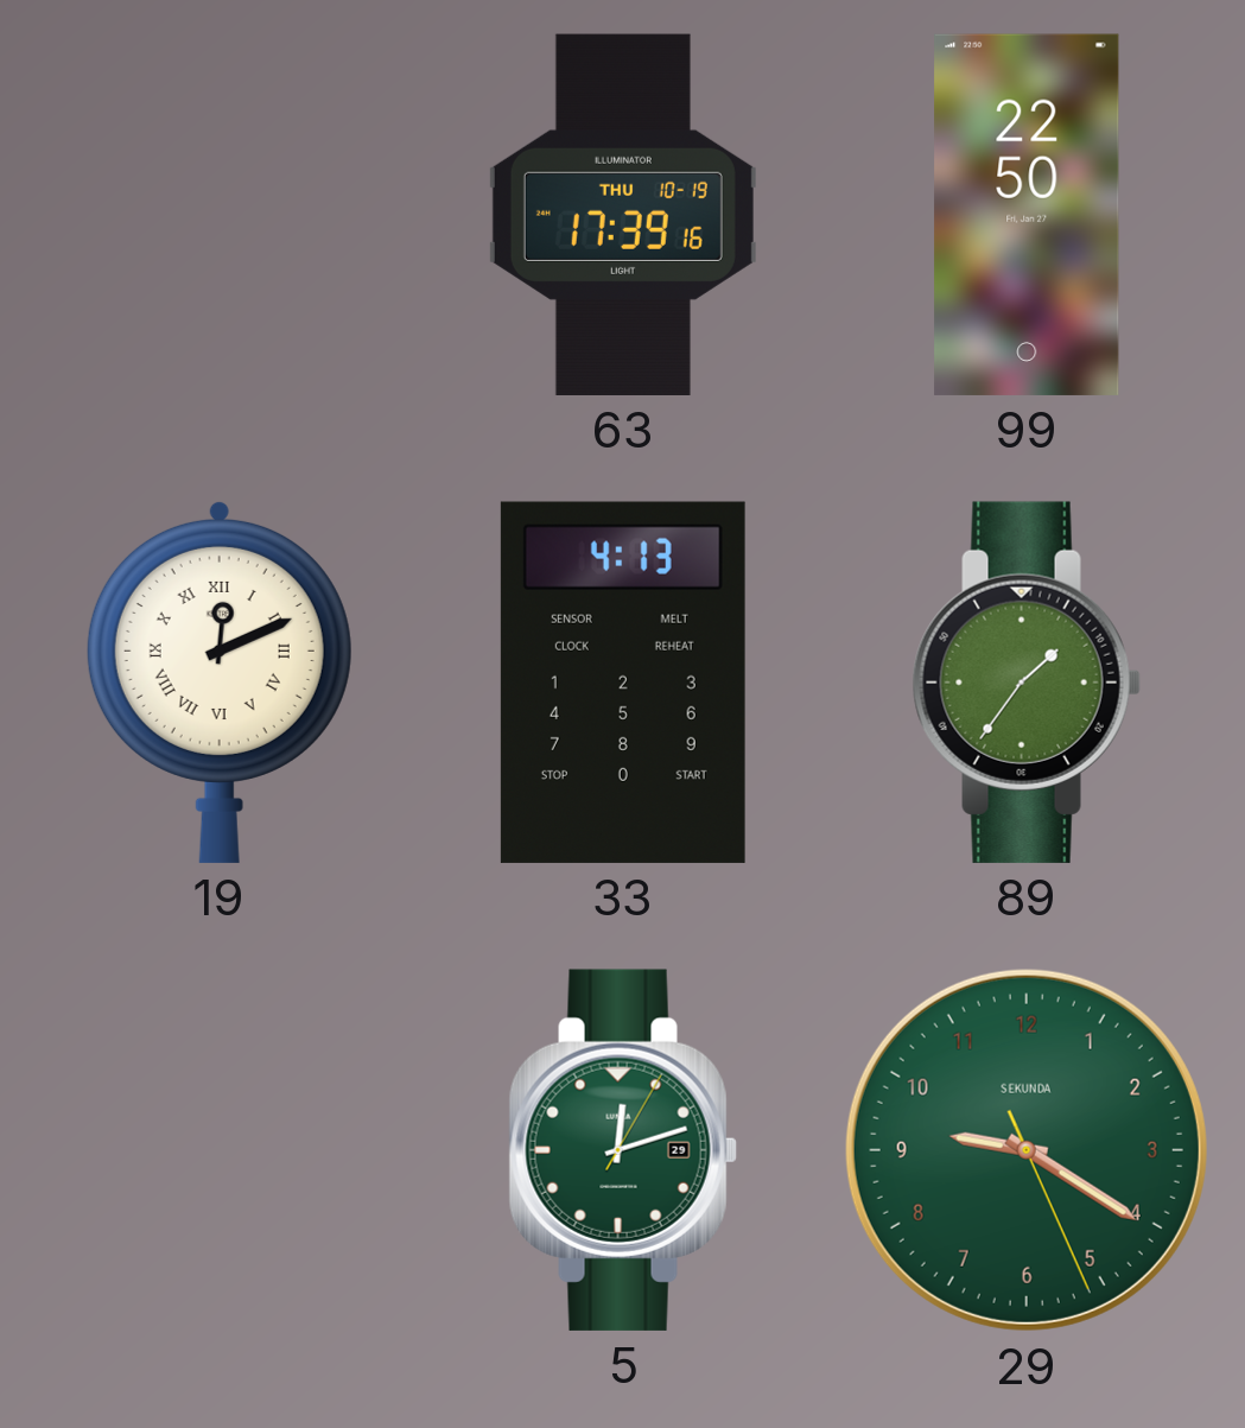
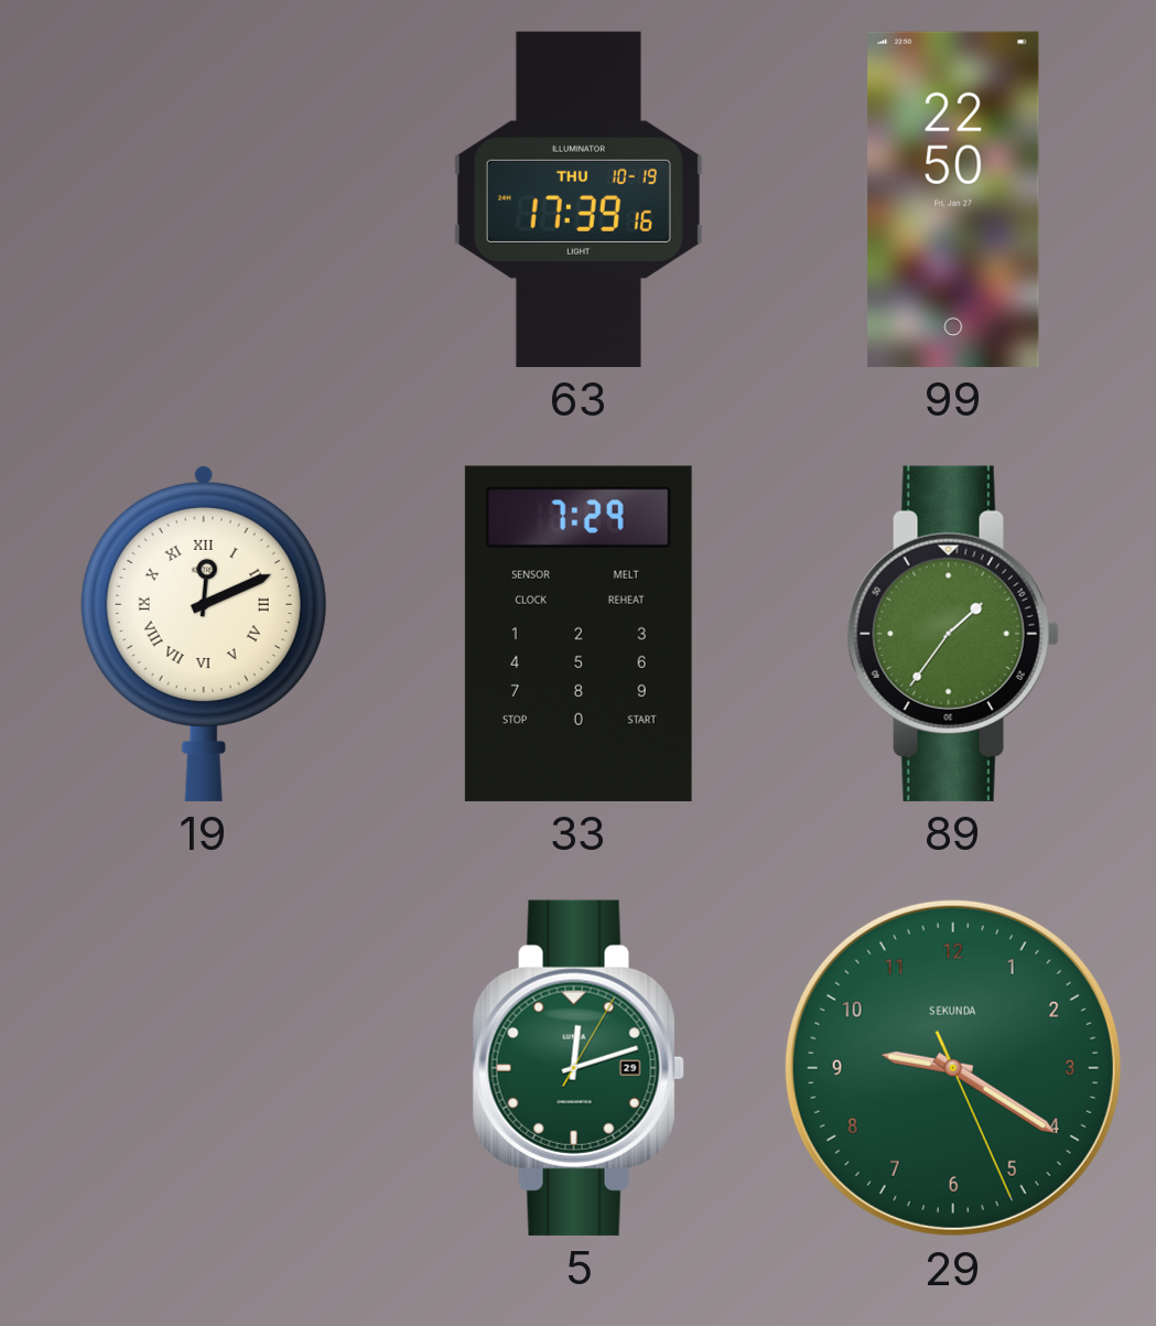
33: 4:13 -> 7:29 (579, 634)
